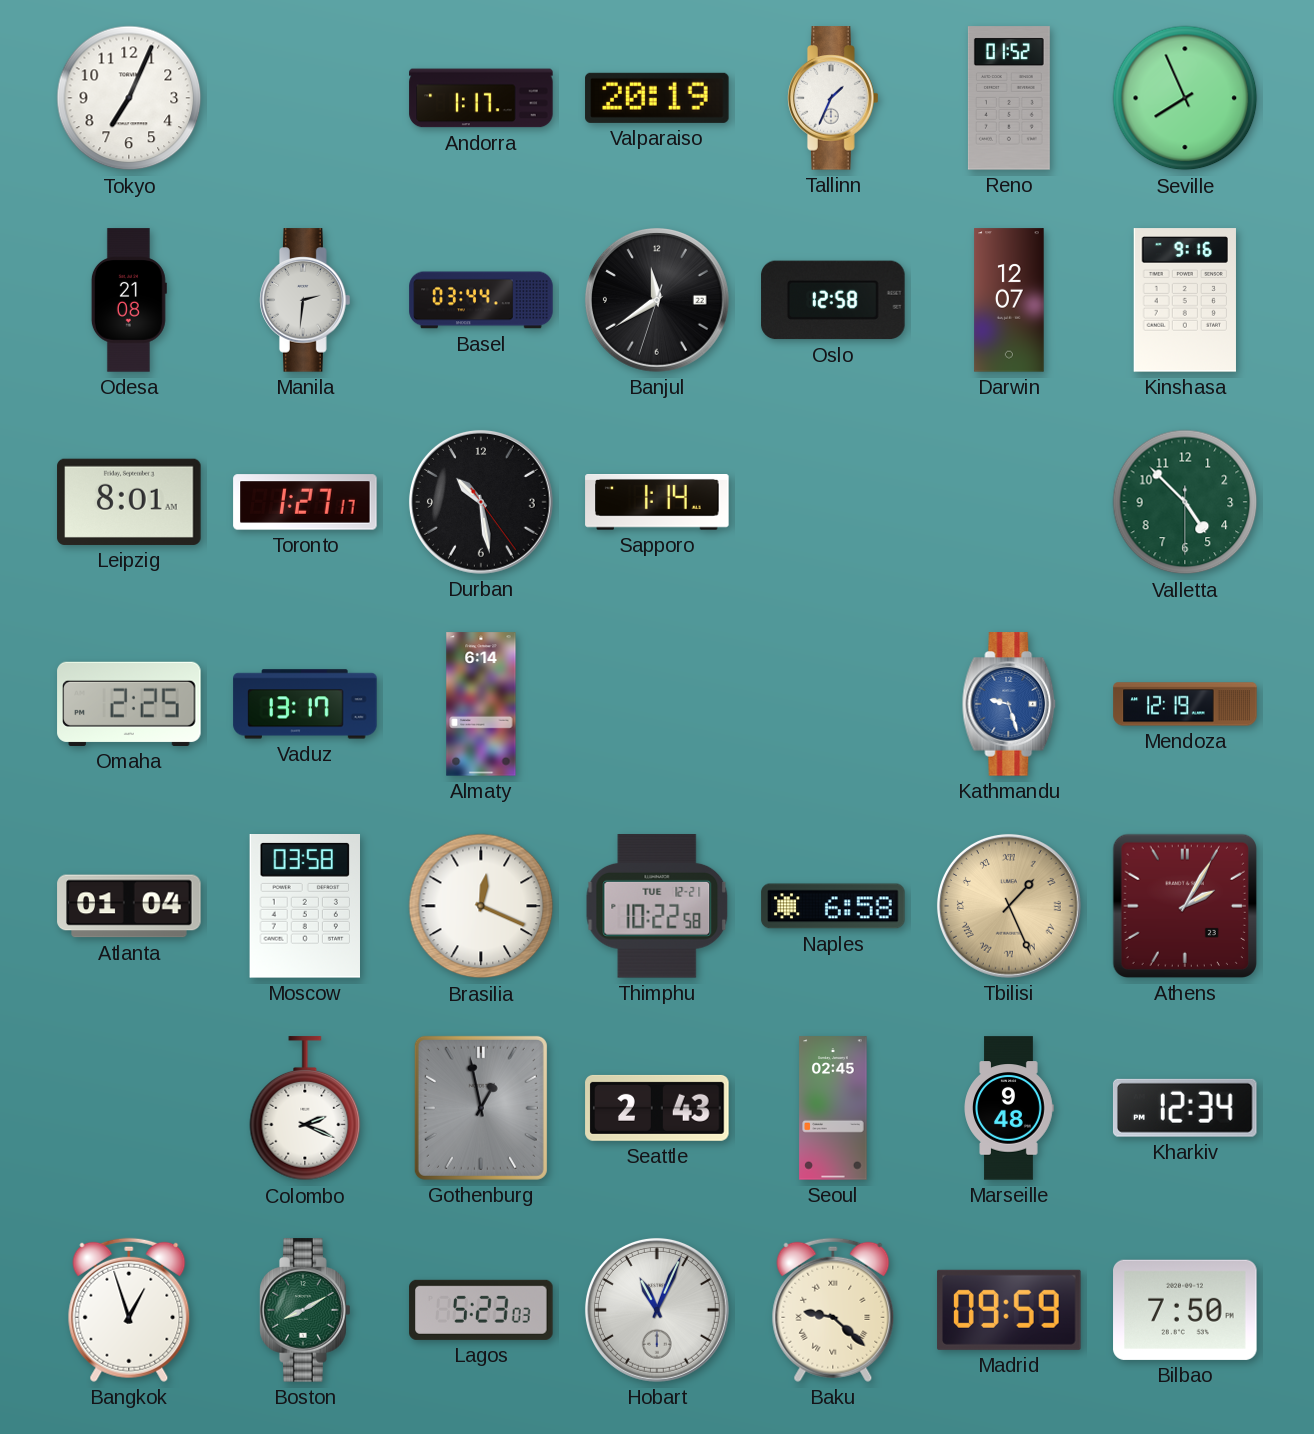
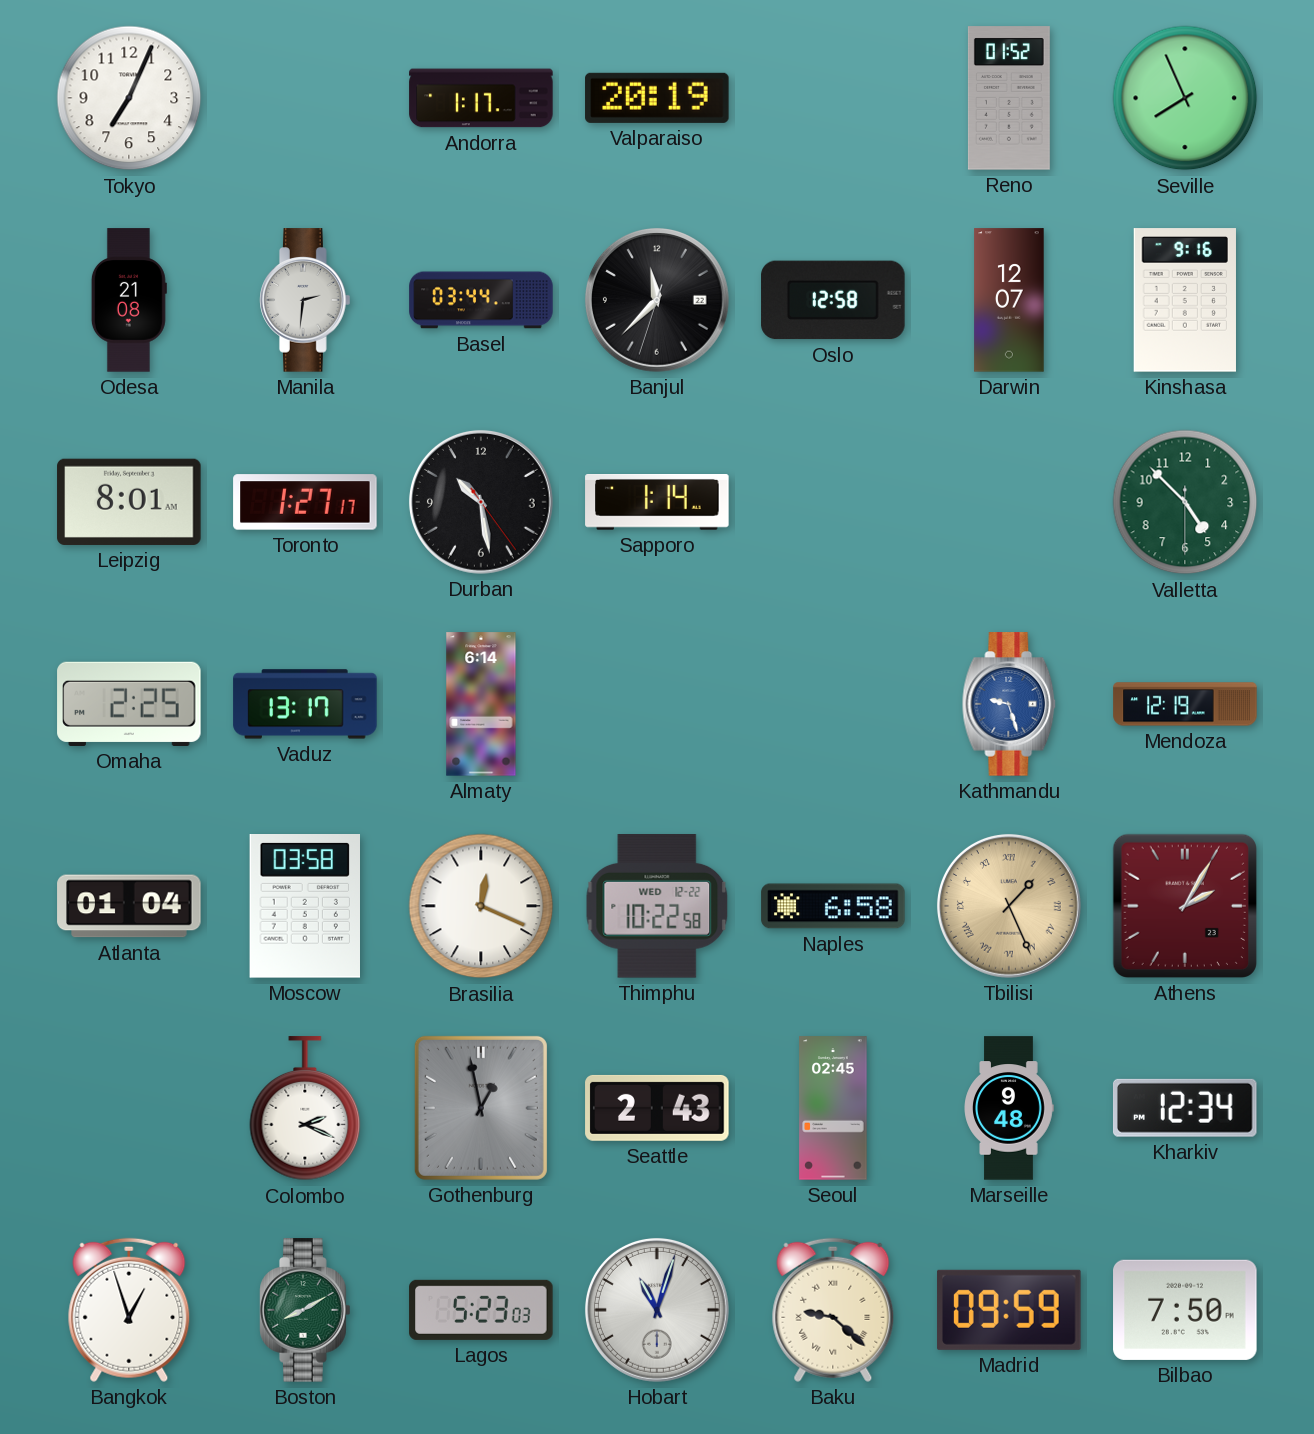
Tallinn: 1:34 -> none (833, 98)
Banjul: 11:39 -> 11:37 (657, 300)
Thimphu date: TUE 12-21 -> WED 12-22 (657, 906)
Hobart: 11:04 -> 11:03 (657, 1310)
